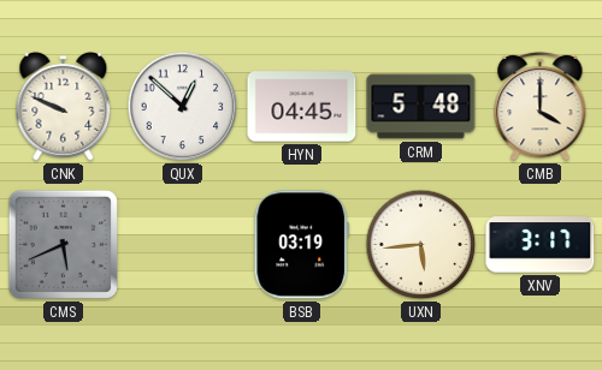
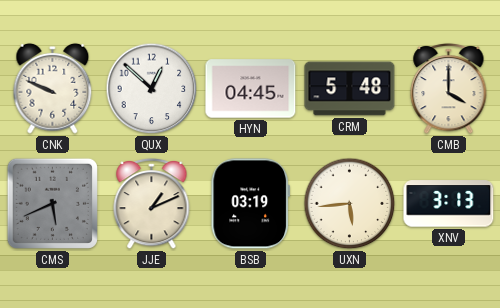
JJE: none -> 1:11 (152, 203)
XNV: 3:17 -> 3:13 (449, 204)
